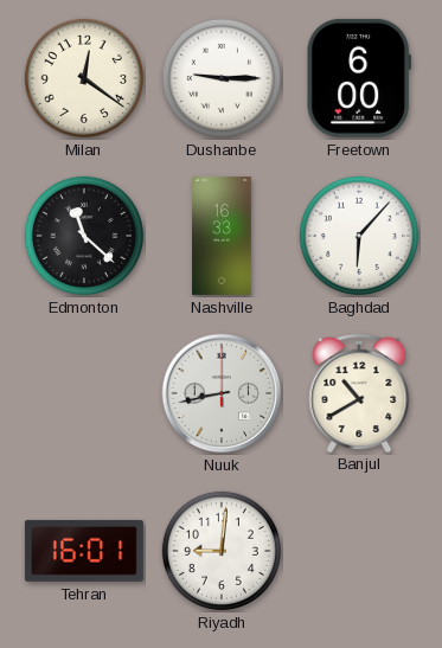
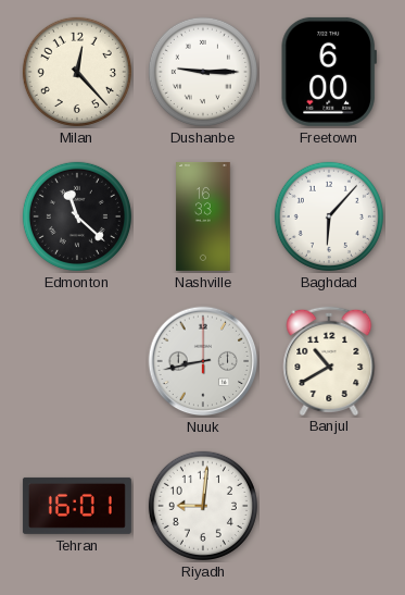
Milan: 12:21 -> 12:23 (77, 72)
